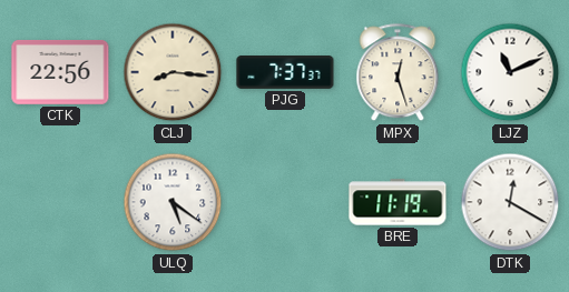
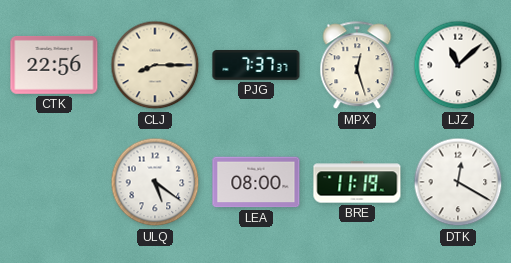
CLJ: 8:16 -> 8:15 (155, 65)
LJZ: 11:11 -> 11:08 (458, 65)
LEA: none -> 08:00 (256, 182)
